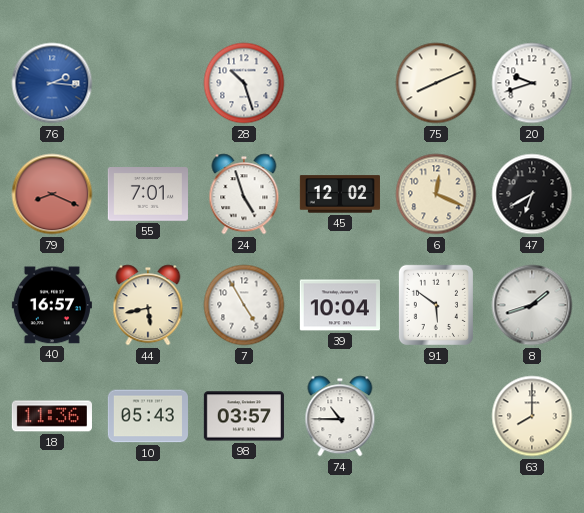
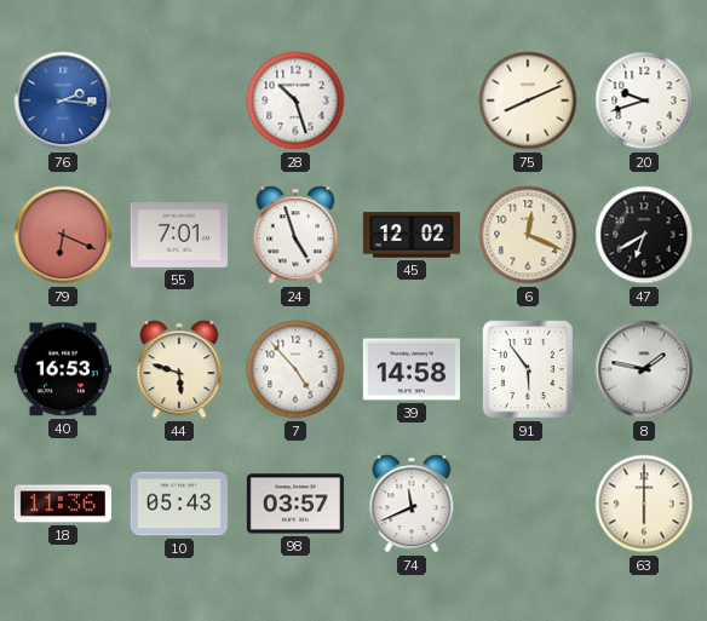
79: 8:19 -> 6:19 (63, 235)
40: 16:57 -> 16:53 (63, 369)
44: 5:43 -> 5:48 (179, 369)
7: 4:55 -> 4:53 (295, 369)
39: 10:04 -> 14:58 (412, 369)
91: 5:51 -> 5:54 (528, 369)
8: 1:42 -> 1:47 (644, 369)
74: 10:45 -> 11:41 (412, 504)
63: 8:00 -> 6:00 (644, 504)
